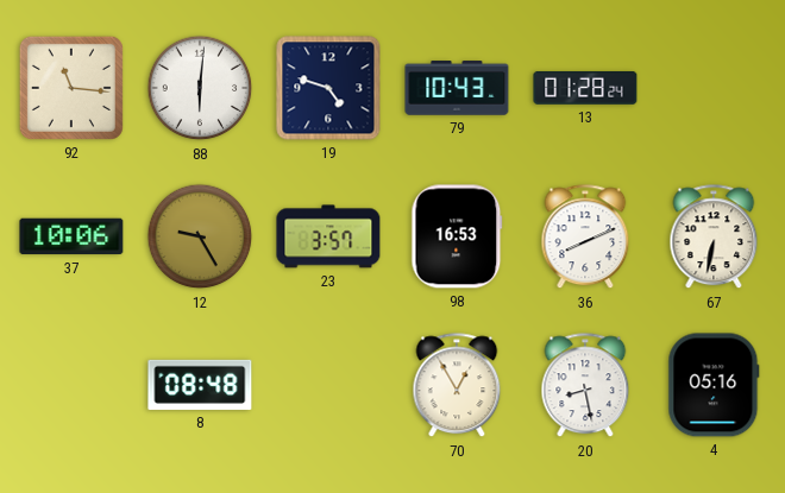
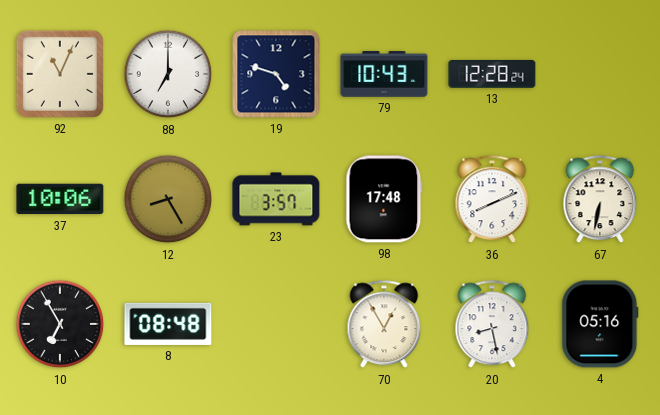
92: 11:16 -> 11:04 (60, 74)
88: 6:01 -> 7:00 (168, 74)
13: 01:28 -> 12:28 (492, 74)
12: 9:25 -> 8:25 (168, 199)
98: 16:53 -> 17:48 (384, 199)
10: none -> 6:55 (60, 324)
